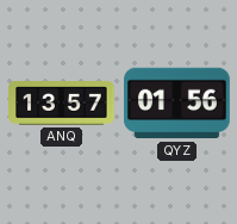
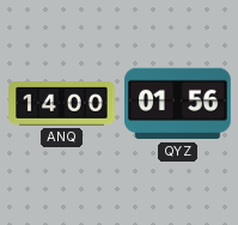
ANQ: 13:57 -> 14:00 (62, 104)
